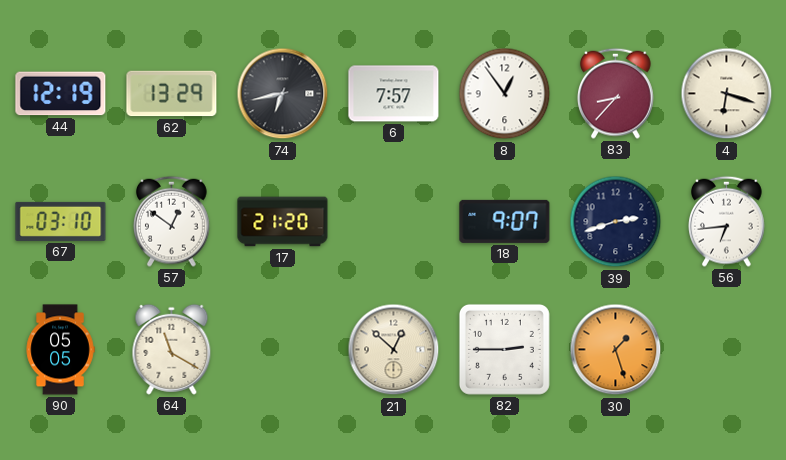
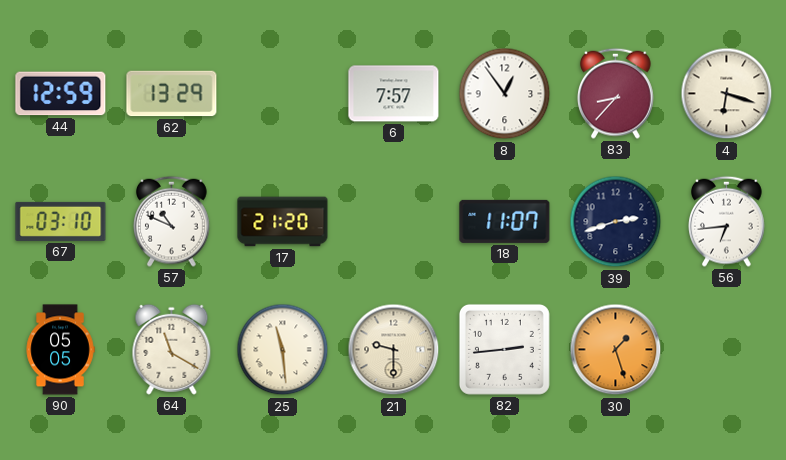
44: 12:19 -> 12:59 (61, 94)
74: 6:43 -> none (283, 94)
57: 12:51 -> 10:49 (172, 221)
18: 9:07 -> 11:07 (505, 221)
25: none -> 11:29 (283, 350)
21: 12:52 -> 9:30 (394, 350)
82: 2:45 -> 2:44 (504, 349)
